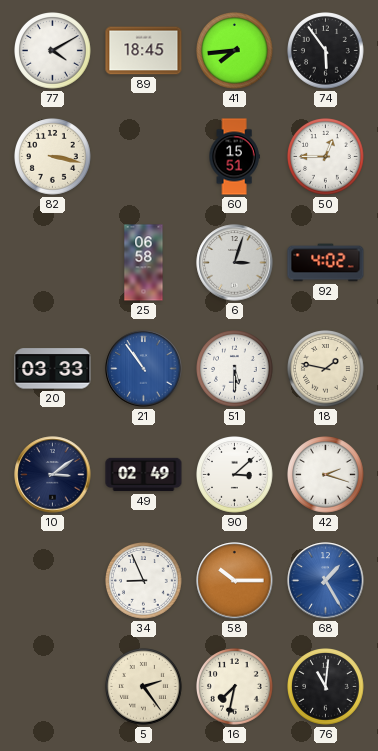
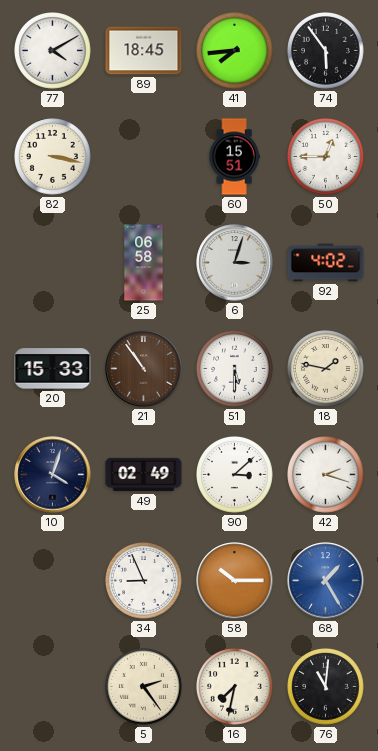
20: 03:33 -> 15:33 (53, 369)
21 dial: blue -> brown (144, 369)
10: 3:09 -> 4:03 (53, 475)
